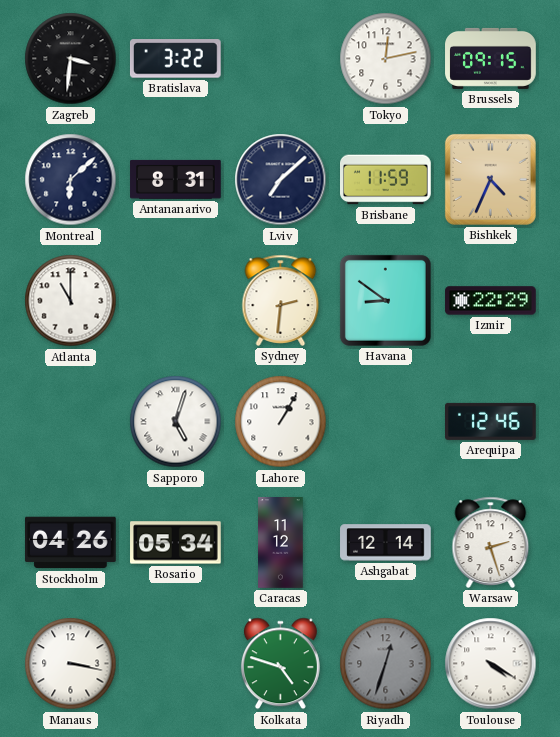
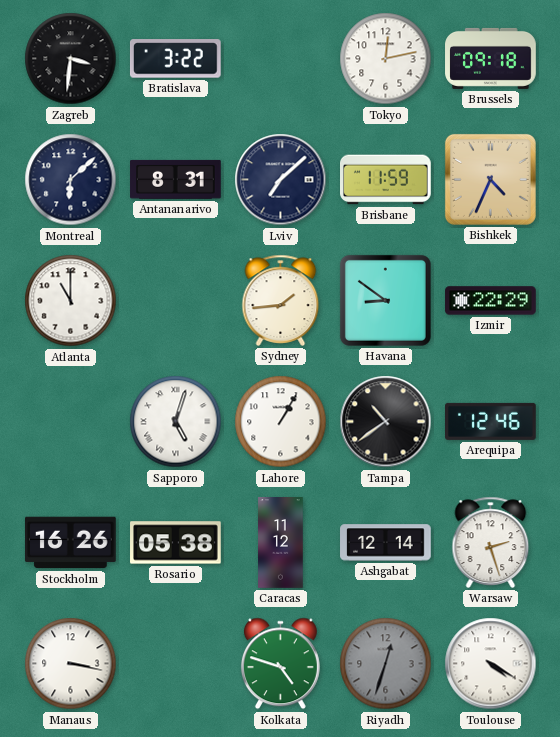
Brussels: 09:15 -> 09:18 (491, 58)
Sydney: 2:31 -> 1:44 (281, 300)
Tampa: none -> 10:39 (386, 422)
Stockholm: 04:26 -> 16:26 (71, 543)
Rosario: 05:34 -> 05:38 (176, 543)
